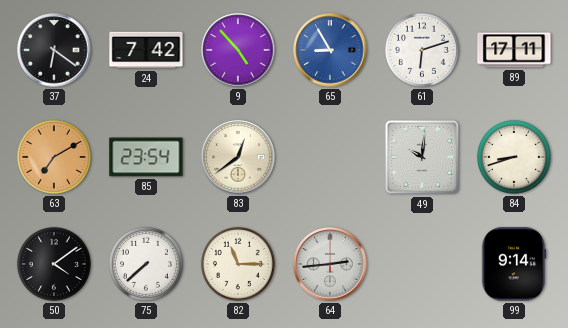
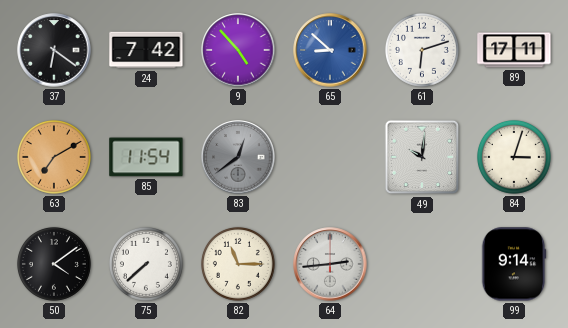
65: 8:55 -> 8:52 (330, 50)
85: 23:54 -> 11:54 (146, 157)
83 dial: cream -> grey (238, 157)
84: 8:42 -> 3:03 (514, 157)
